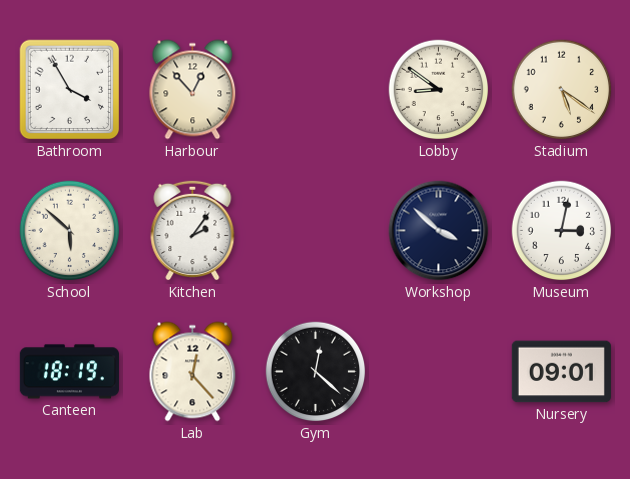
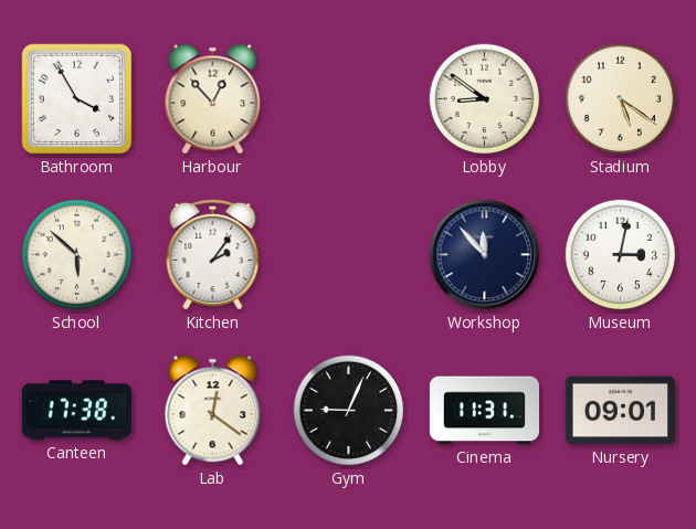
Workshop: 3:52 -> 11:53 (485, 255)
Canteen: 18:19 -> 17:38 (76, 411)
Lab: 12:23 -> 12:21 (213, 411)
Gym: 12:22 -> 9:04 (349, 411)
Cinema: none -> 11:31 (484, 411)
